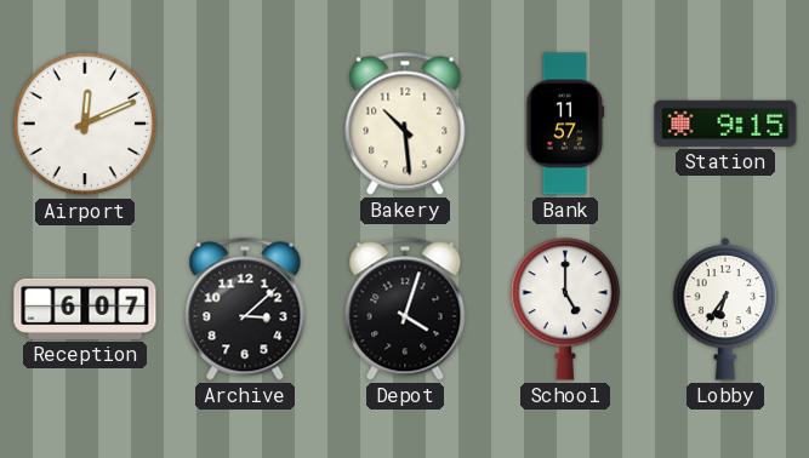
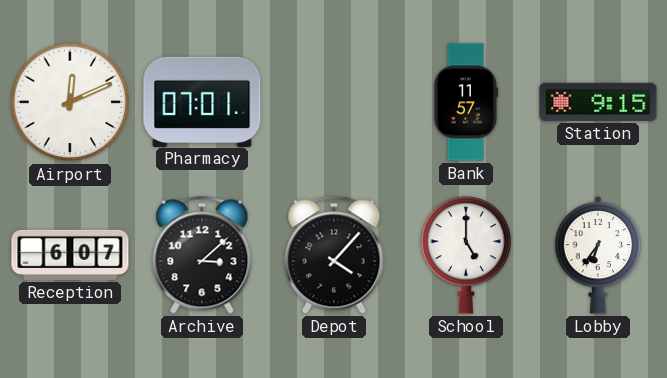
Pharmacy: none -> 07:01 (202, 101)
Bakery: 10:29 -> none (405, 124)
Depot: 4:03 -> 4:07 (334, 255)
